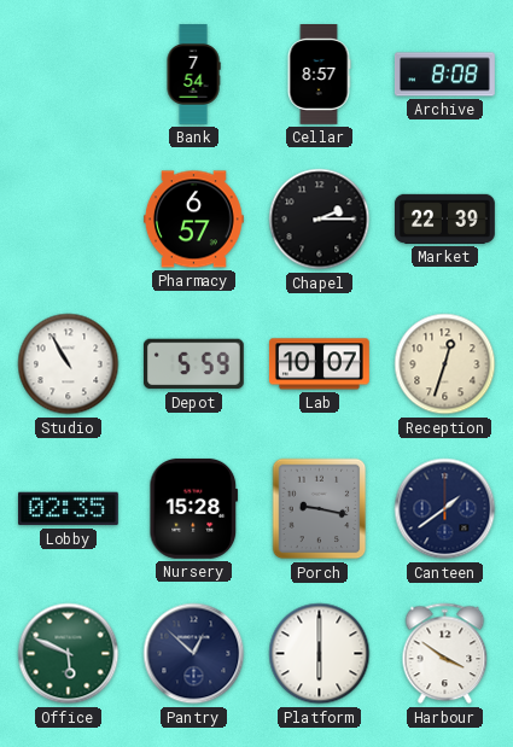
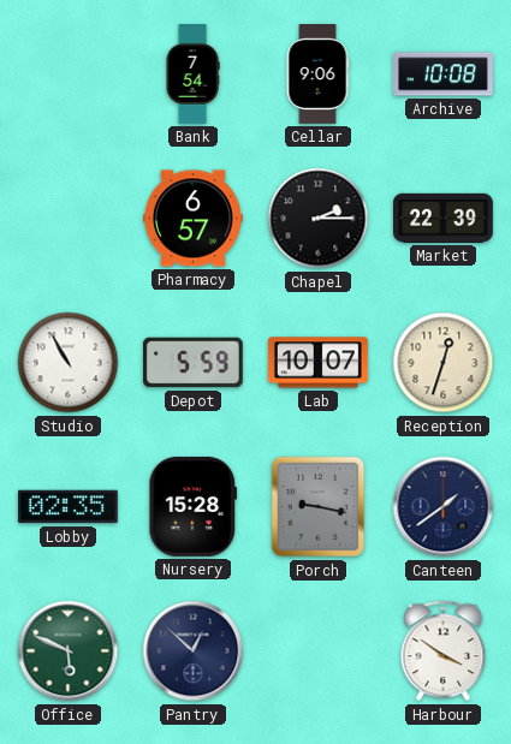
Cellar: 8:57 -> 9:06 (317, 75)
Archive: 8:08 -> 10:08 (444, 75)
Platform: 6:00 -> none (320, 654)
